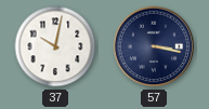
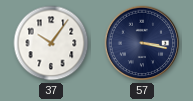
37: 10:02 -> 10:06 (51, 43)
